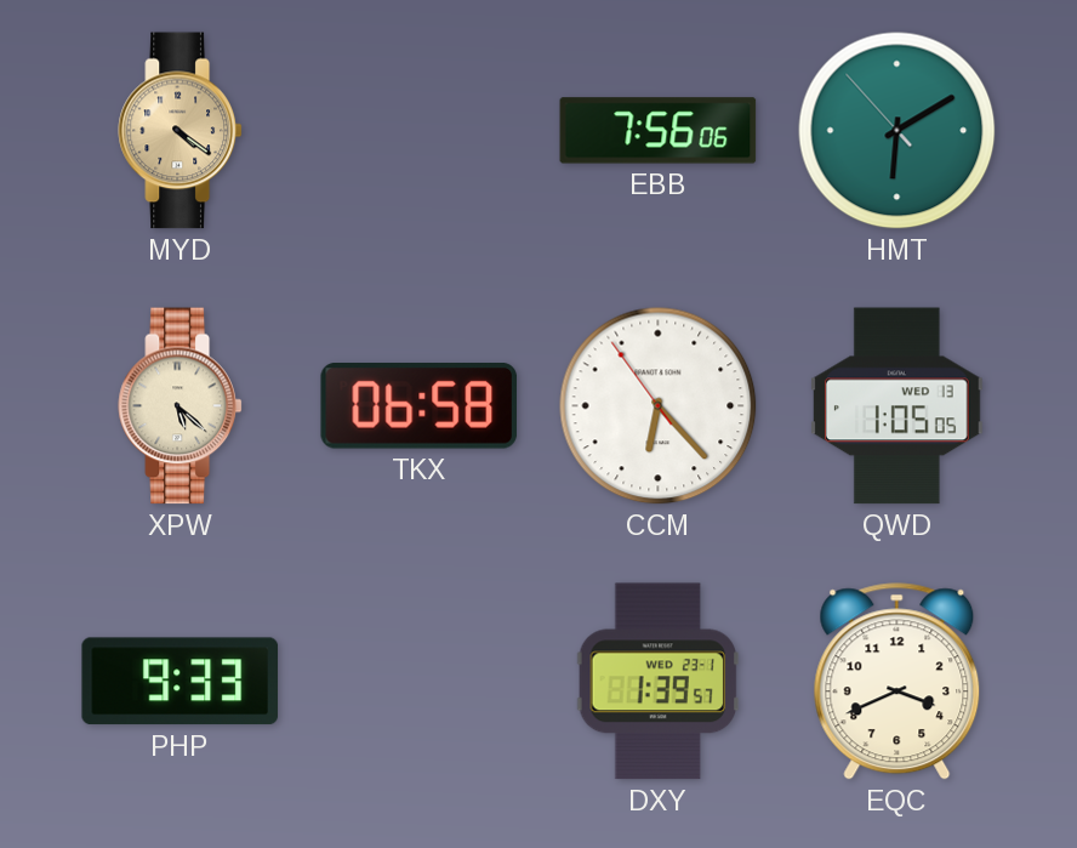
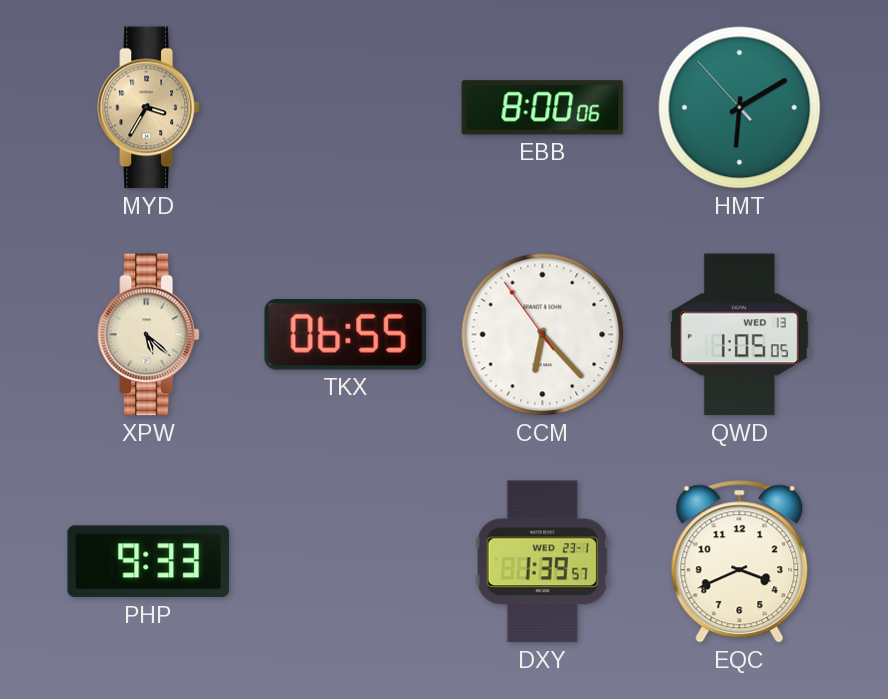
MYD: 4:21 -> 3:35 (148, 108)
EBB: 7:56 -> 8:00 (543, 108)
TKX: 06:58 -> 06:55 (346, 335)
